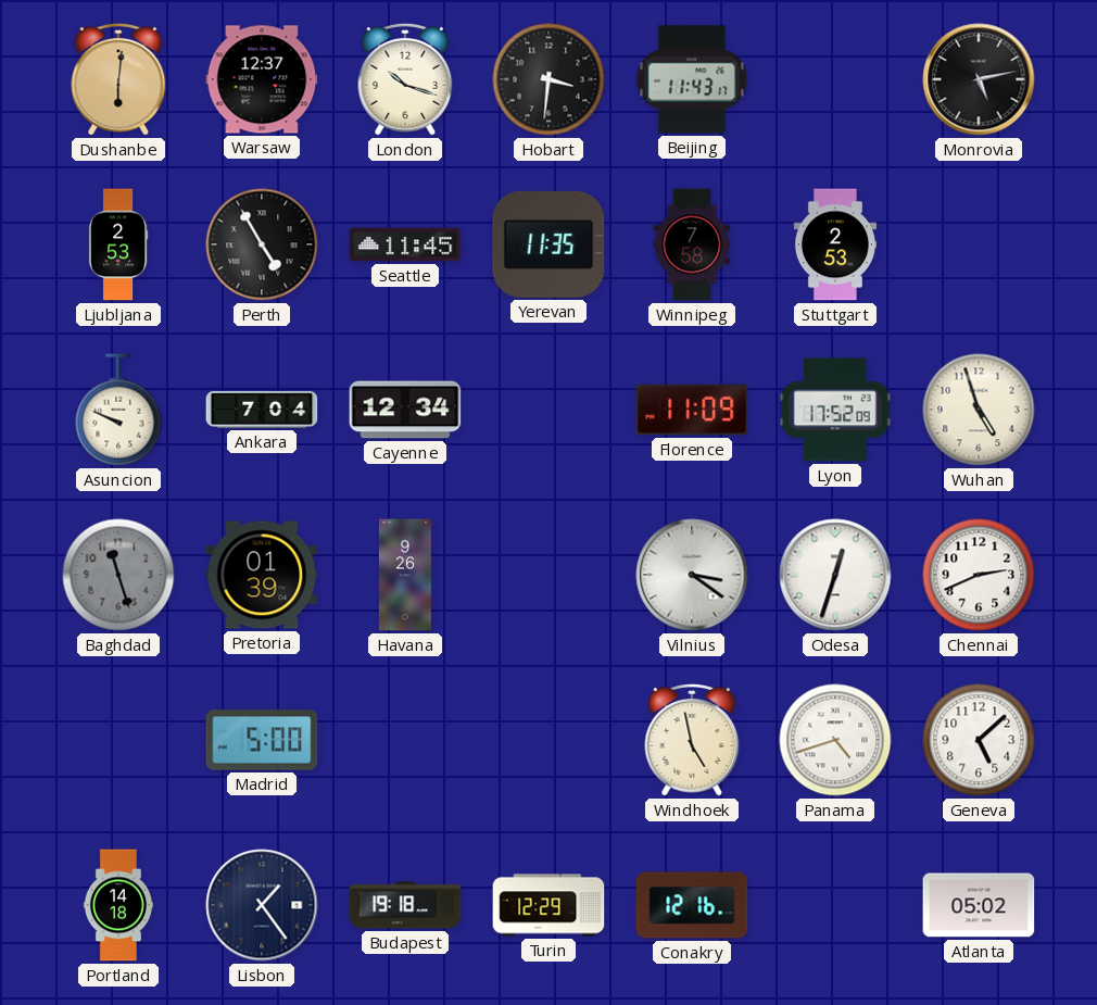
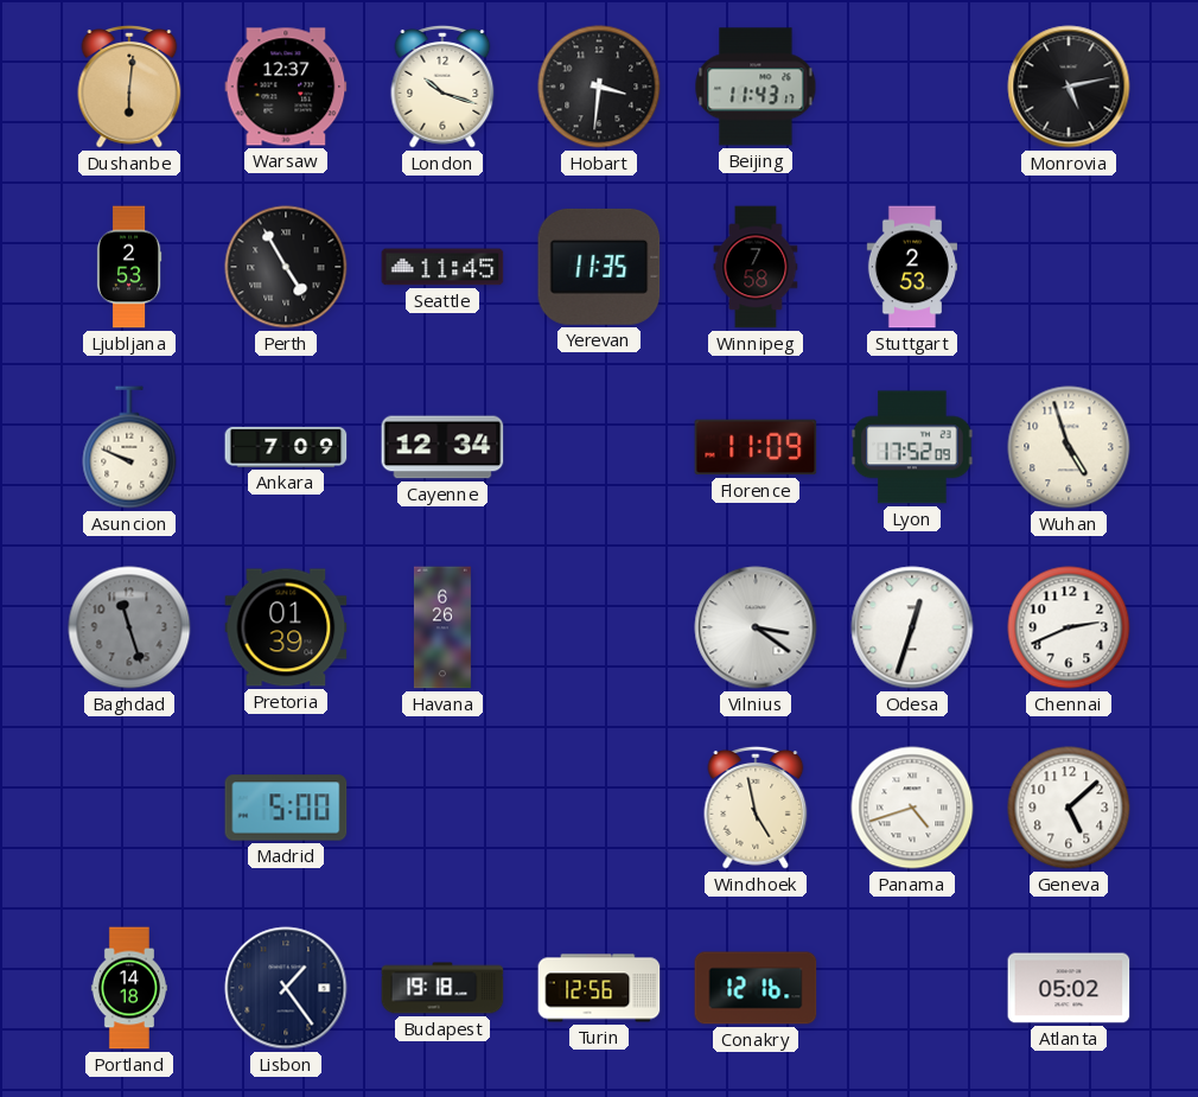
Ankara: 7:04 -> 7:09 (286, 447)
Havana: 9:26 -> 6:26 (442, 627)
Turin: 12:29 -> 12:56 (599, 988)
